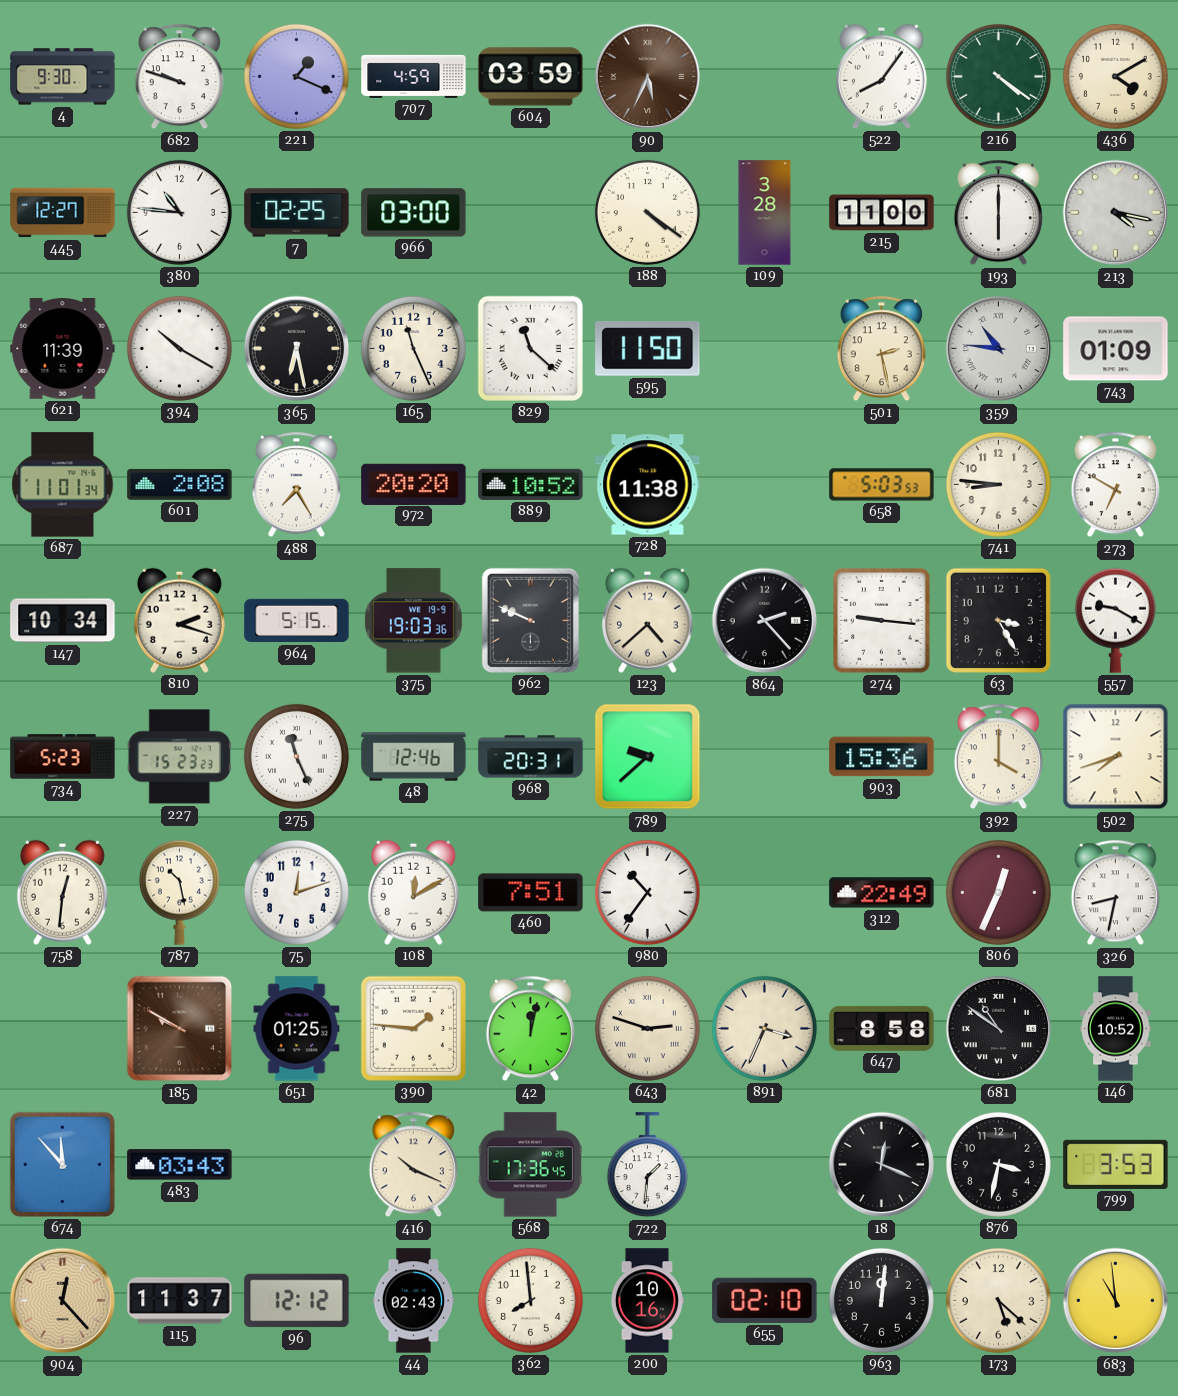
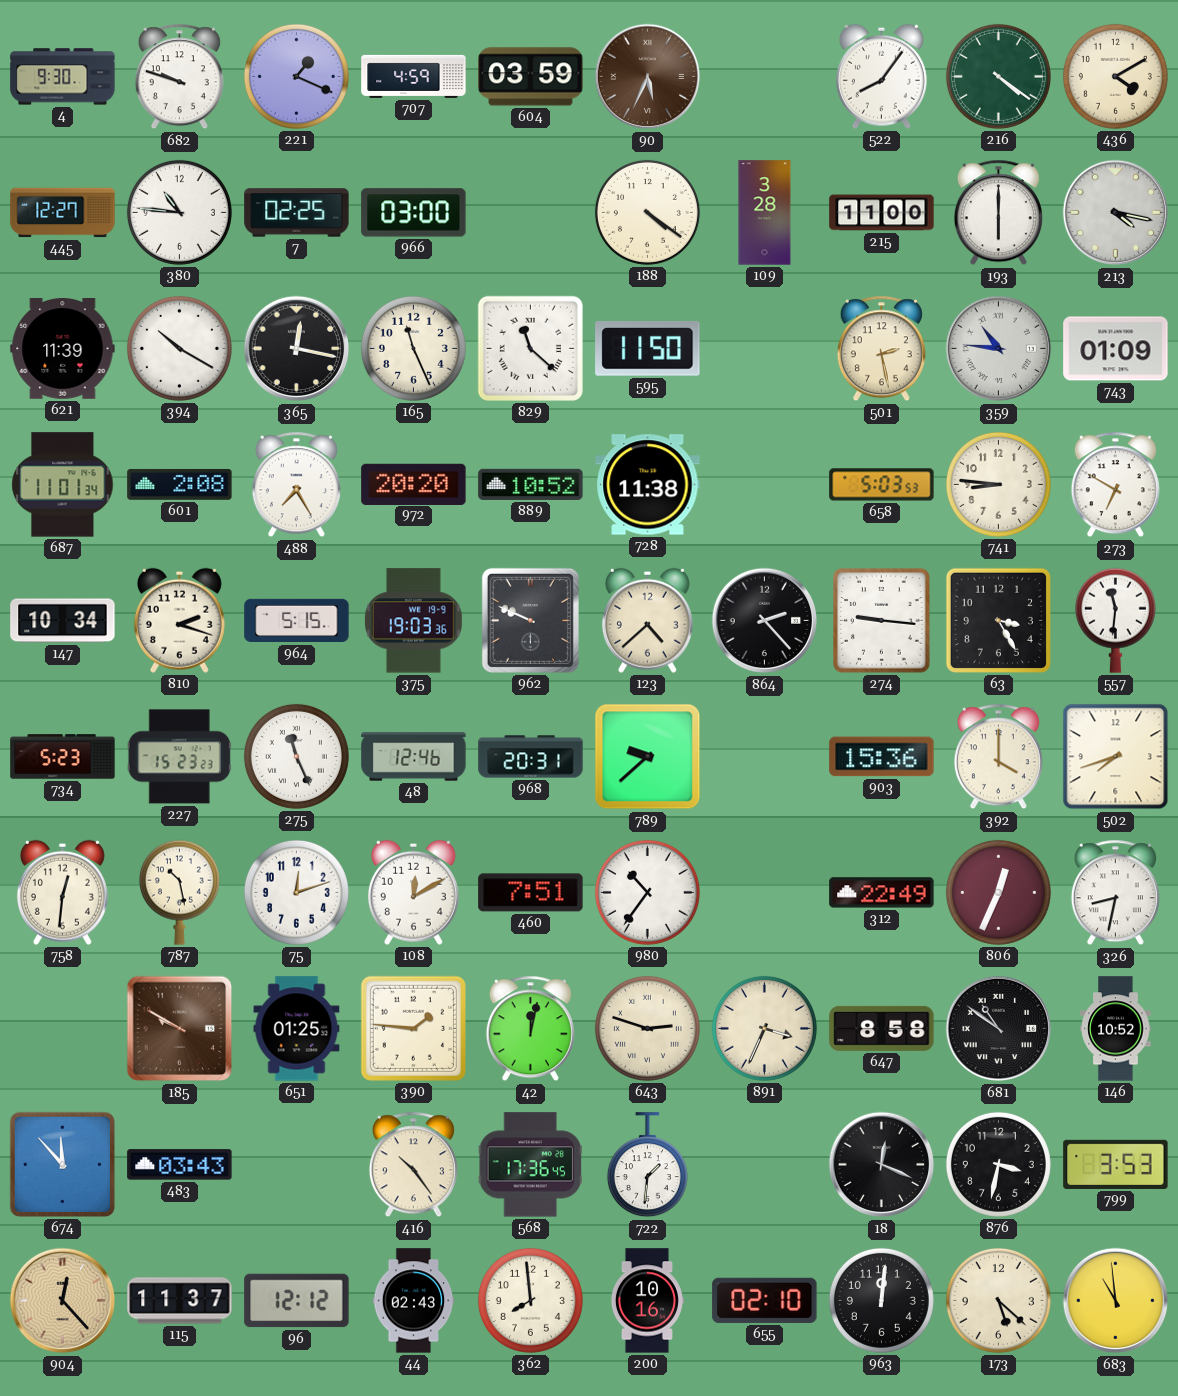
365: 6:28 -> 12:17 (297, 349)
557: 9:20 -> 11:31 (1115, 620)
416: 10:19 -> 10:24 (413, 1165)
